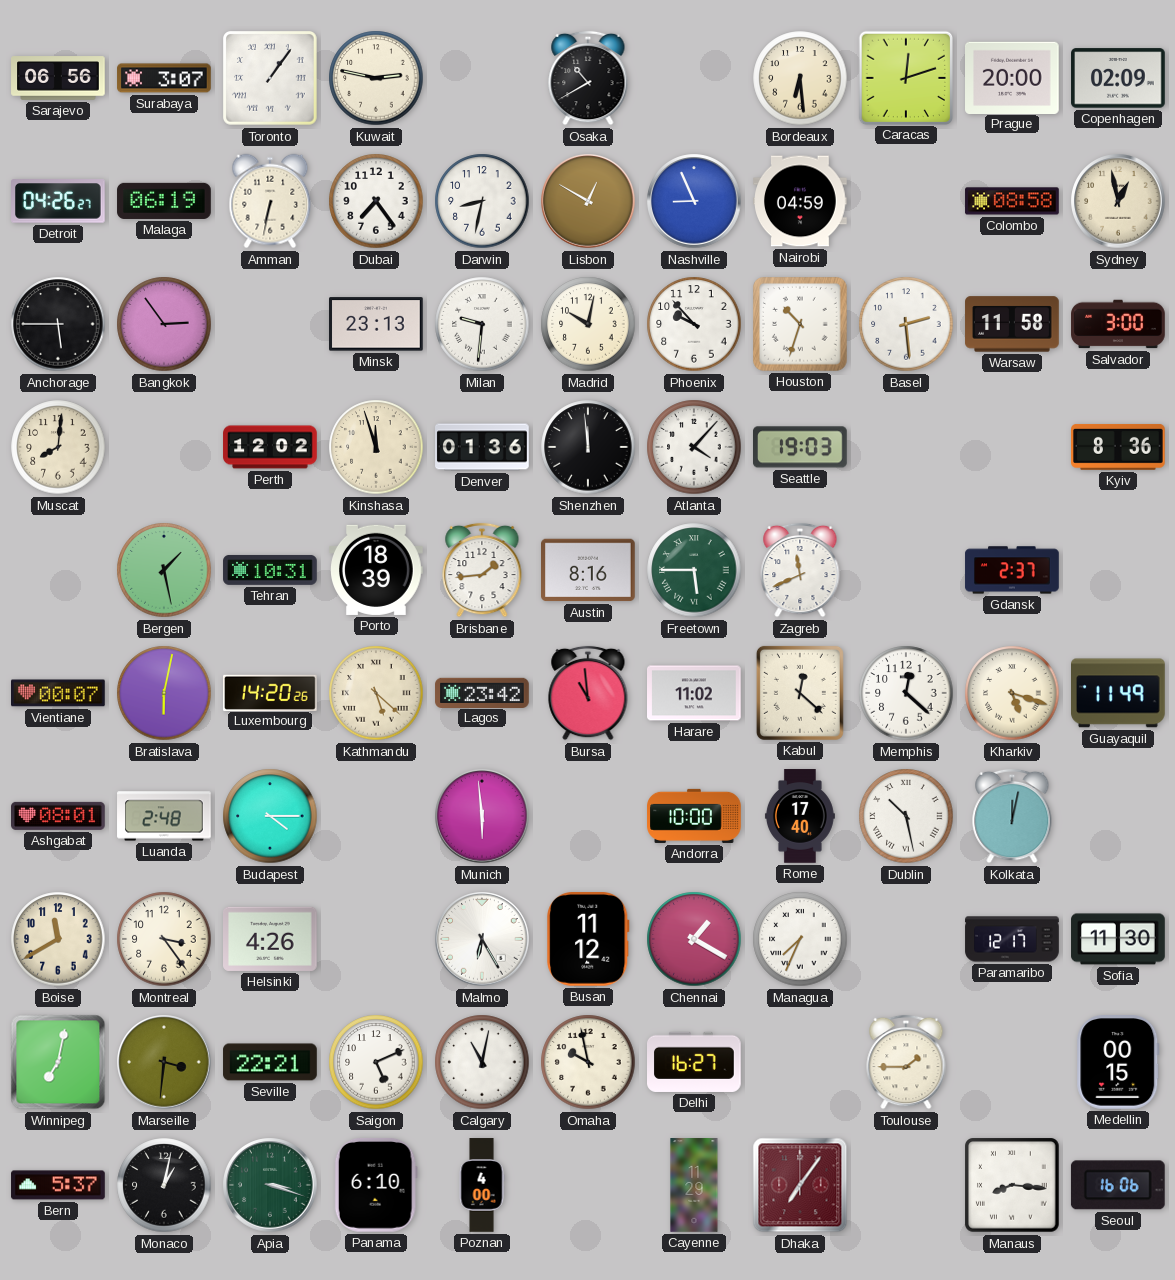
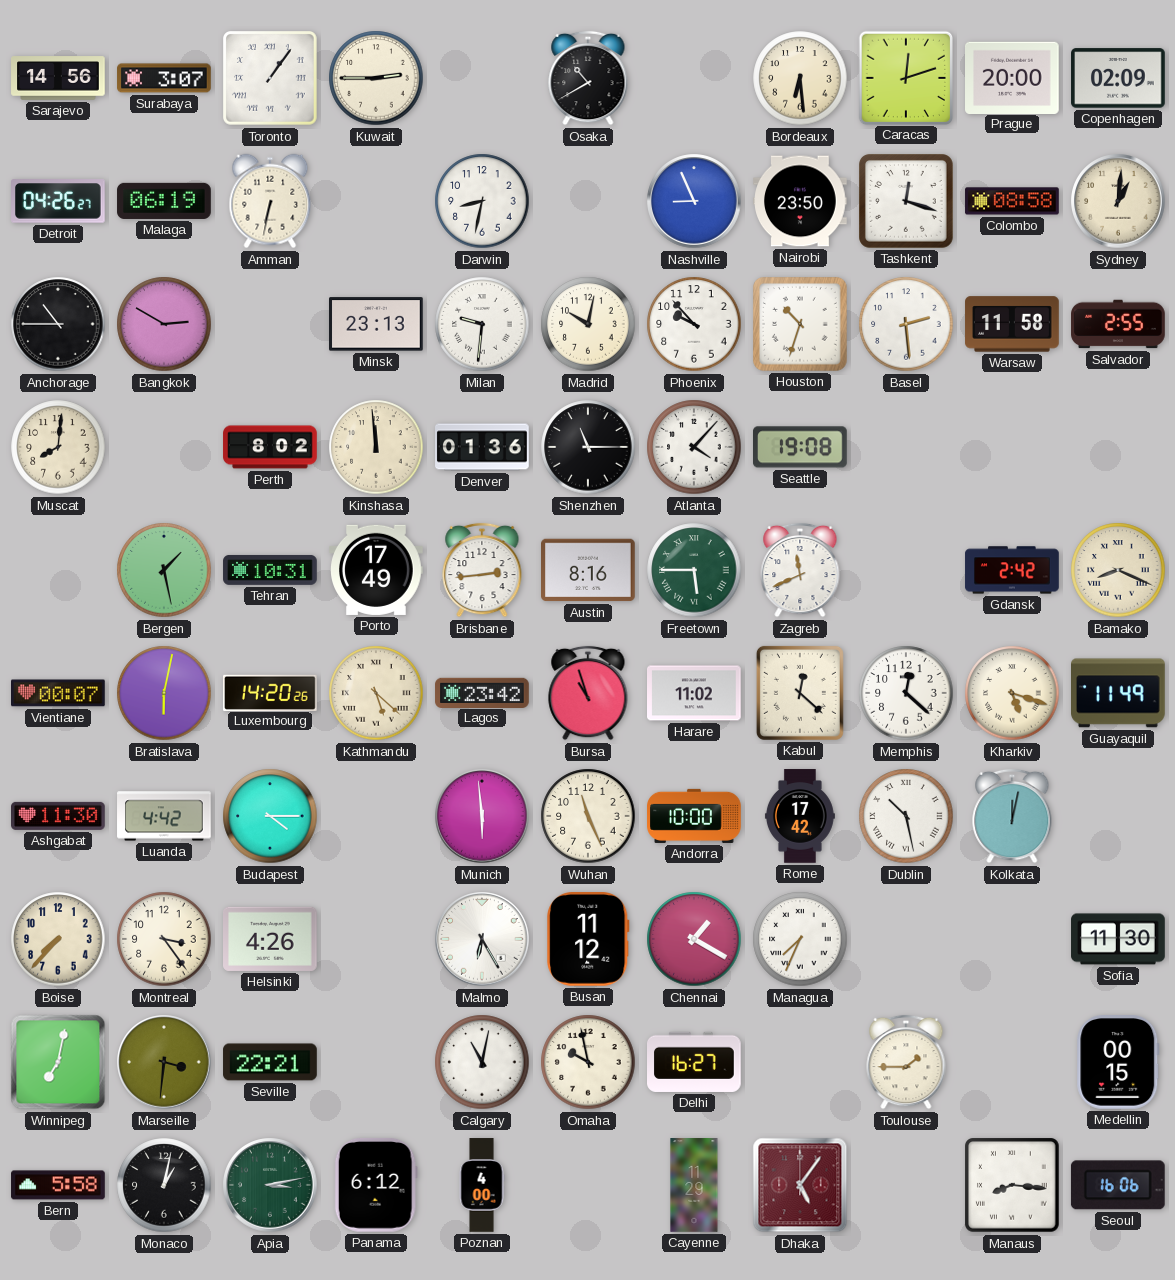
Sarajevo: 06:56 -> 14:56 (58, 78)
Kuwait: 2:47 -> 2:45 (376, 78)
Dubai: 7:24 -> none (376, 201)
Lisbon: 12:50 -> none (588, 201)
Nairobi: 04:59 -> 23:50 (800, 201)
Tashkent: none -> 12:18 (907, 202)
Sydney: 12:58 -> 1:01 (1118, 201)
Anchorage: 5:45 -> 10:45 (58, 324)
Bangkok: 2:54 -> 2:50 (164, 324)
Salvador: 3:00 -> 2:55 (1118, 324)
Perth: 12:02 -> 8:02 (270, 447)
Kinshasa: 11:57 -> 11:59 (376, 447)
Shenzhen: 11:59 -> 11:15 (588, 447)
Seattle: 19:03 -> 19:08 (801, 447)
Kyiv: 8:36 -> none (1119, 447)
Porto: 18:39 -> 17:49 (377, 570)
Brisbane: 1:44 -> 2:44 (482, 570)
Gdansk: 2:37 -> 2:42 (1012, 570)
Bamako: none -> 8:19 (1118, 570)
Bursa: 10:59 -> 10:57 (588, 693)
Ashgabat: 08:01 -> 11:30 (59, 816)
Luanda: 2:48 -> 4:42 (164, 816)
Wuhan: none -> 11:26 (588, 816)
Rome: 17:40 -> 17:42 (800, 816)
Boise: 11:40 -> 7:37 (58, 939)
Paramaribo: 12:17 -> none (1012, 939)
Saigon: 5:11 -> none (376, 1062)
Bern: 5:37 -> 5:58 (58, 1185)
Apia: 3:18 -> 3:13 (270, 1185)
Panama: 6:10 -> 6:12 (376, 1186)
Dhaka: 7:06 -> 5:06 (800, 1185)
